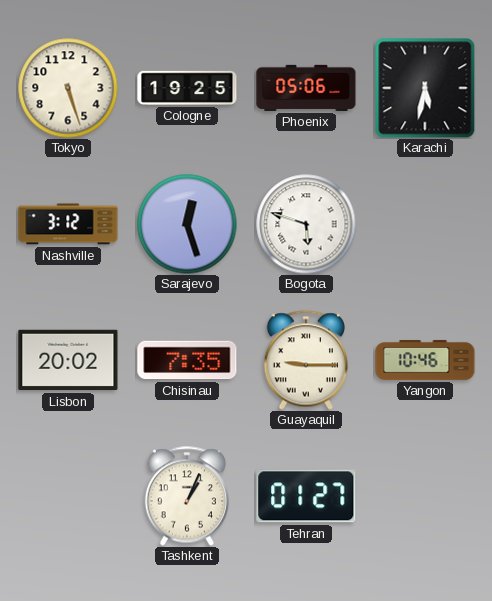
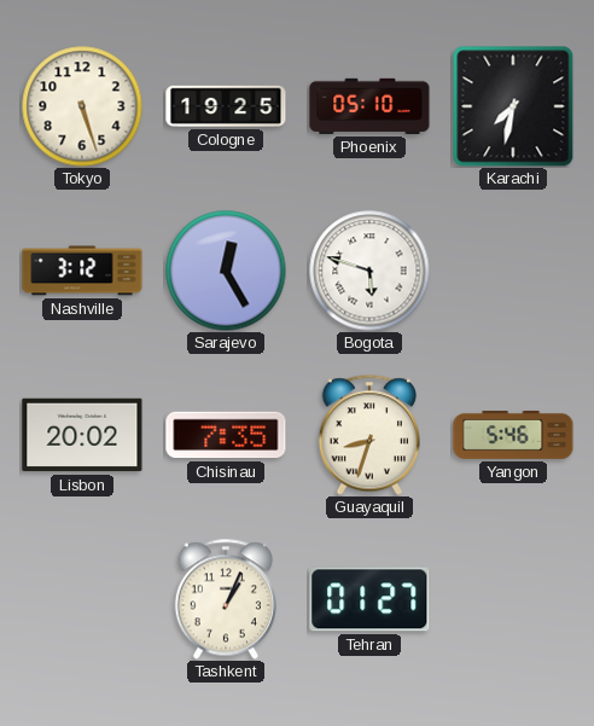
Phoenix: 05:06 -> 05:10 (369, 106)
Karachi: 5:32 -> 7:32 (513, 106)
Sarajevo: 12:27 -> 12:25 (226, 271)
Guayaquil: 9:15 -> 8:33 (369, 435)
Yangon: 10:46 -> 5:46 (513, 435)
